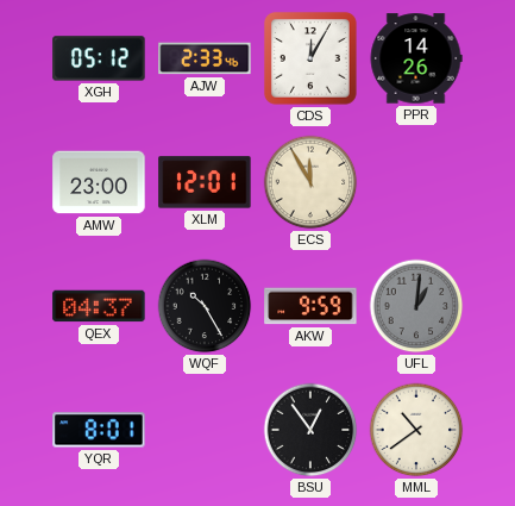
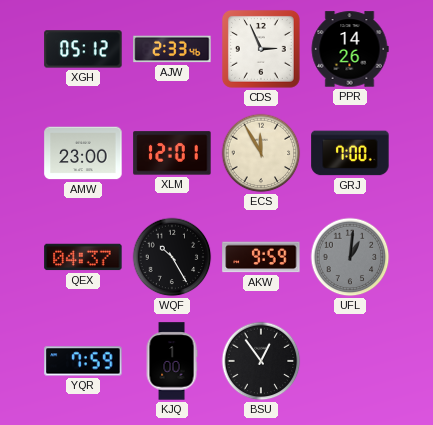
CDS: 12:05 -> 2:56 (261, 49)
GRJ: none -> 7:00 (350, 153)
YQR: 8:01 -> 7:59 (83, 361)
KJQ: none -> 1:00 (172, 361)
MML: 10:39 -> none (416, 430)
